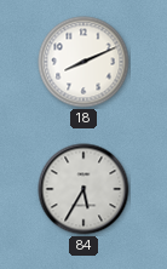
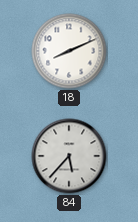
84: 5:35 -> 5:37 (69, 156)
